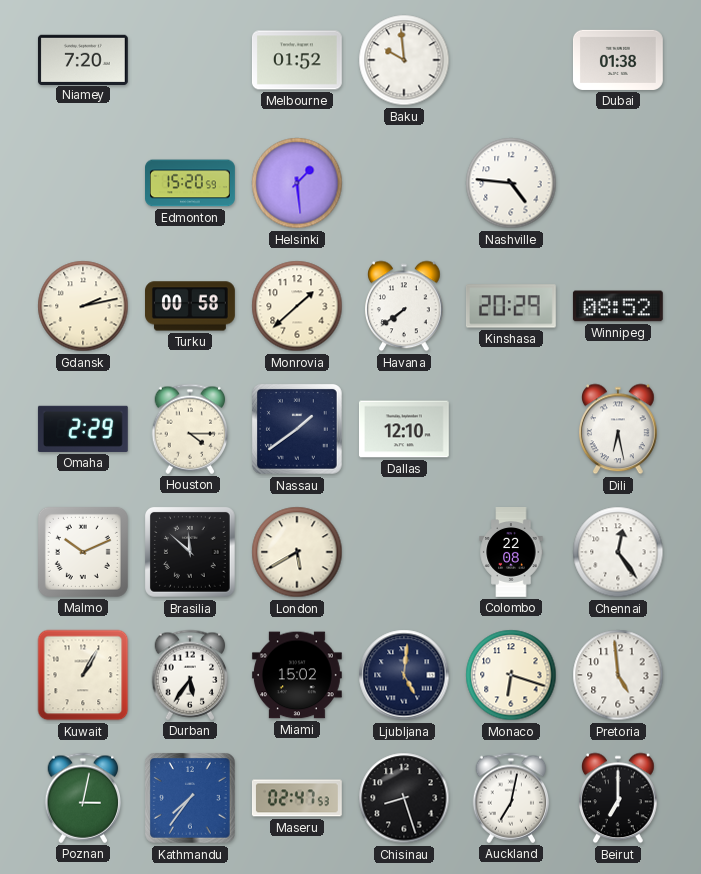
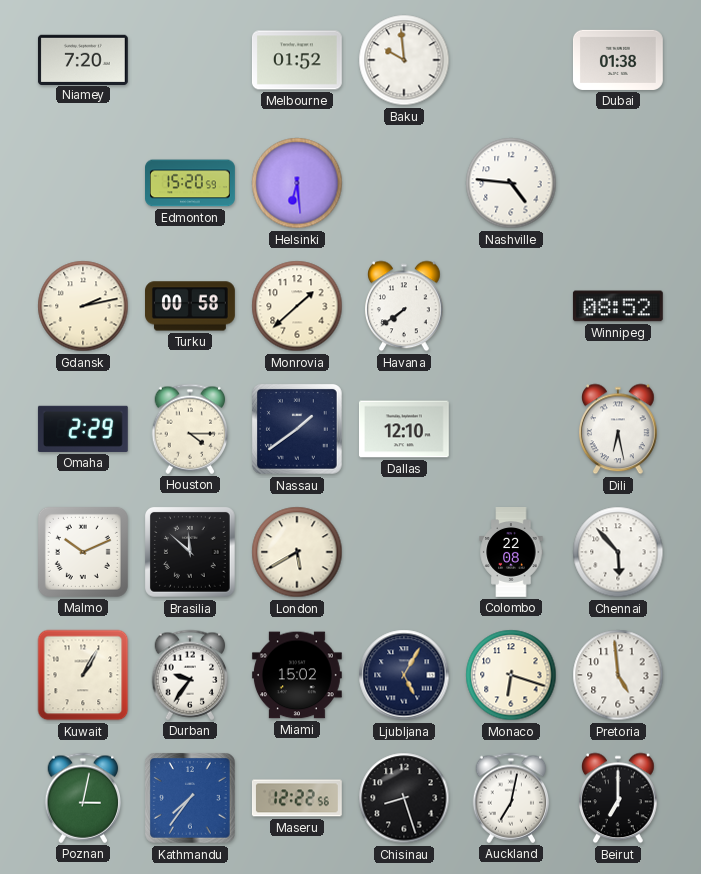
Helsinki: 1:29 -> 6:29 (297, 183)
Kinshasa: 20:29 -> none (511, 306)
Chennai: 12:24 -> 5:53 (618, 552)
Durban: 5:36 -> 9:36 (190, 675)
Ljubljana: 5:01 -> 5:05 (404, 675)
Maseru: 02:47 -> 12:22 (297, 798)
